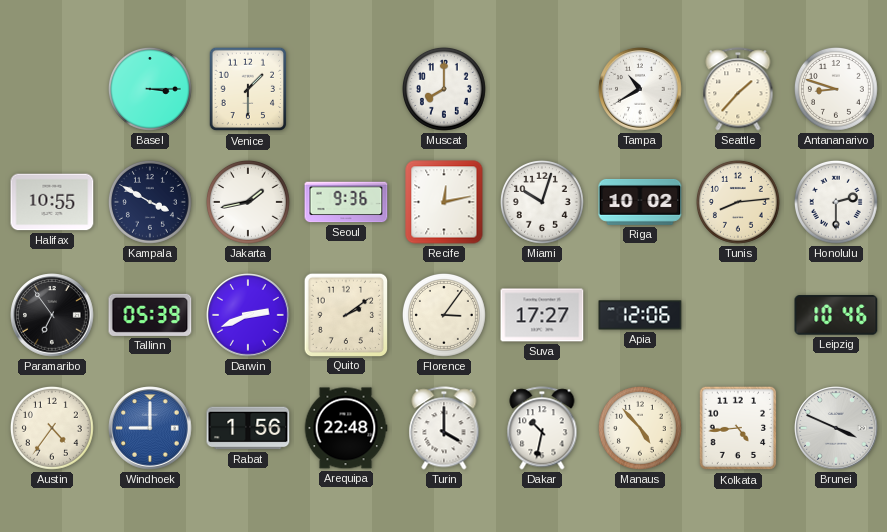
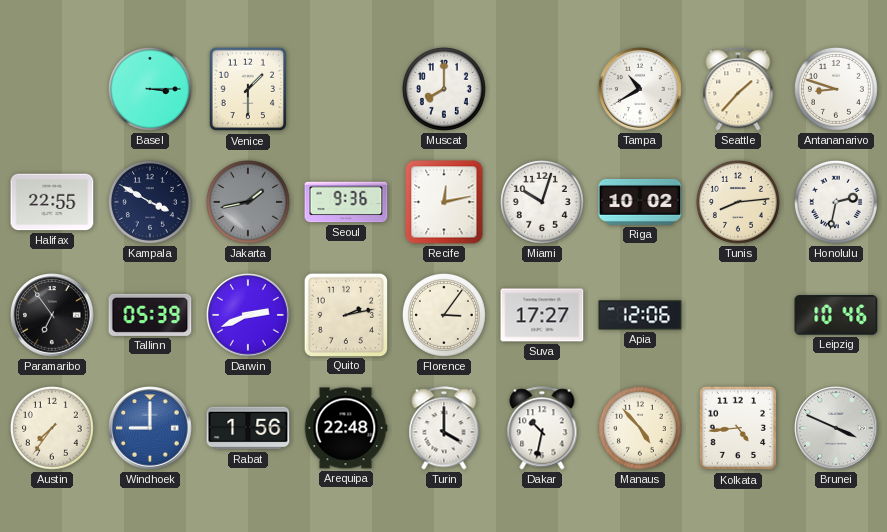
Halifax: 10:55 -> 22:55 (52, 202)
Jakarta dial: white -> grey (248, 202)
Honolulu: 2:30 -> 2:32 (836, 202)
Quito: 2:09 -> 2:13 (345, 314)
Austin: 4:36 -> 7:36 (52, 428)
